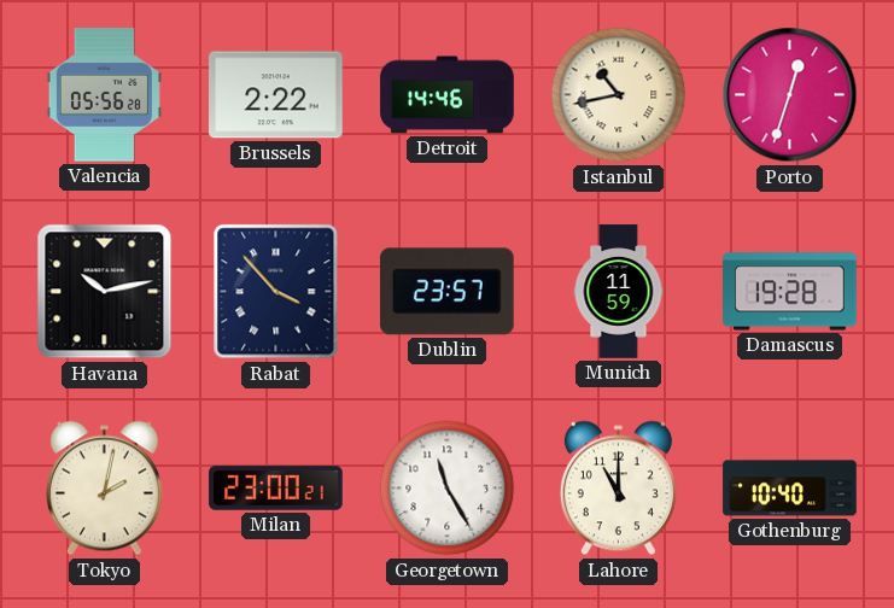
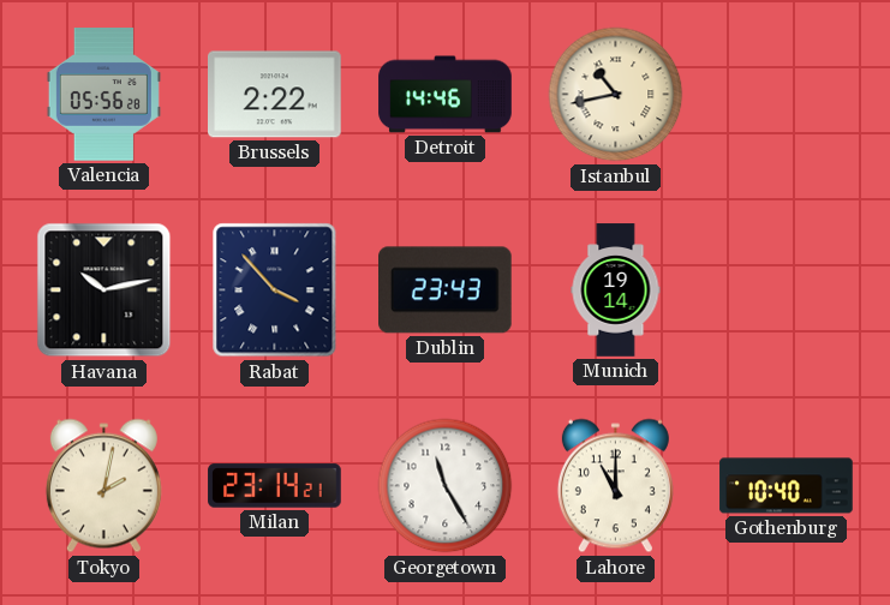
Porto: 12:33 -> none (790, 95)
Dublin: 23:57 -> 23:43 (446, 290)
Munich: 11:59 -> 19:14 (616, 290)
Damascus: 19:28 -> none (790, 292)
Milan: 23:00 -> 23:14 (275, 486)
